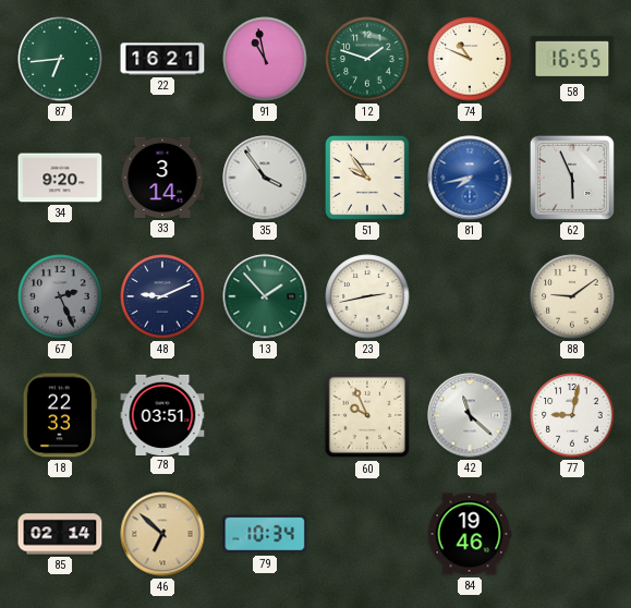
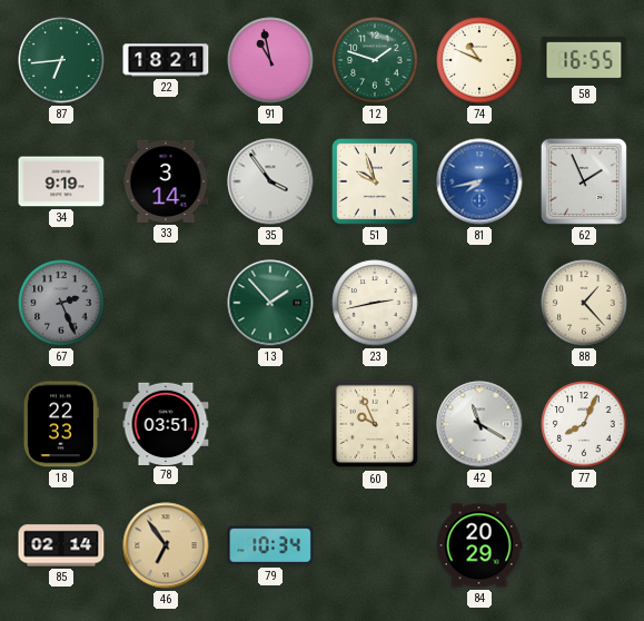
22: 16:21 -> 18:21 (166, 60)
34: 9:20 -> 9:19 (61, 181)
51: 9:54 -> 9:57 (375, 181)
62: 5:56 -> 1:56 (584, 181)
48: 9:11 -> none (162, 296)
88: 9:09 -> 1:23 (584, 303)
42: 11:22 -> 11:20 (479, 424)
77: 9:02 -> 8:04 (584, 424)
46: 6:52 -> 6:54 (166, 545)
84: 19:46 -> 20:29 (479, 545)
